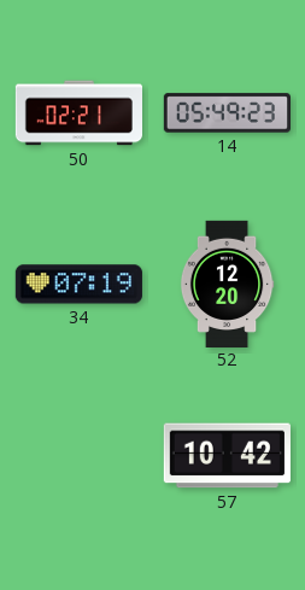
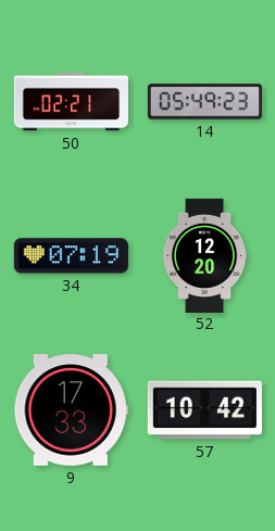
9: none -> 17:33 (71, 410)
